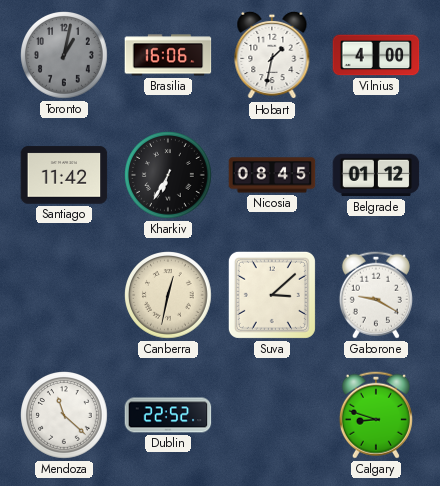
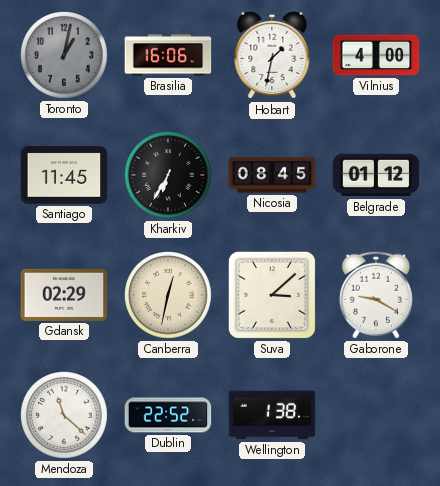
Santiago: 11:42 -> 11:45 (64, 175)
Gdansk: none -> 02:29 (64, 295)
Wellington: none -> 1:38 (272, 415)
Calgary: 8:48 -> none (376, 415)
